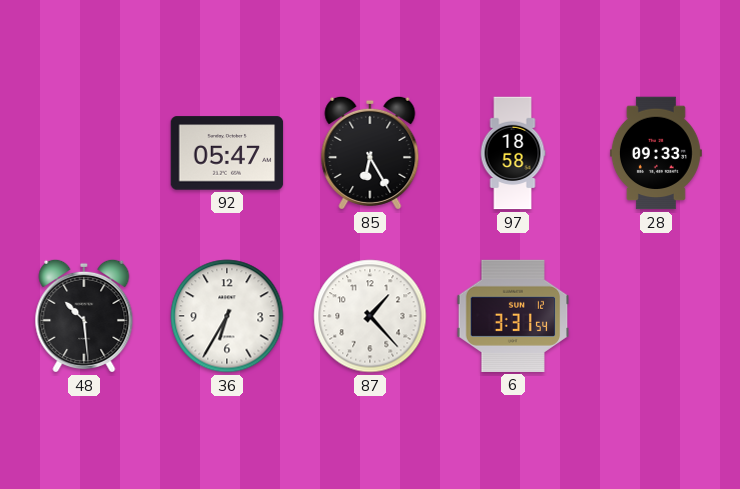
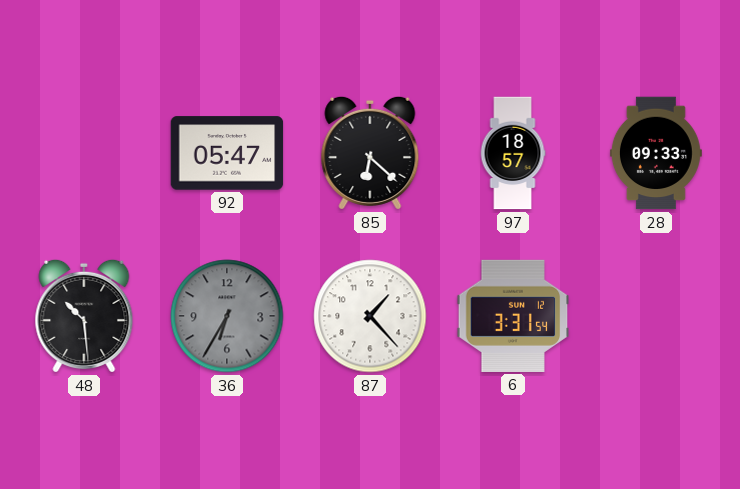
85: 6:25 -> 6:22 (370, 153)
97: 18:58 -> 18:57 (513, 153)
36 dial: white -> grey (227, 316)
